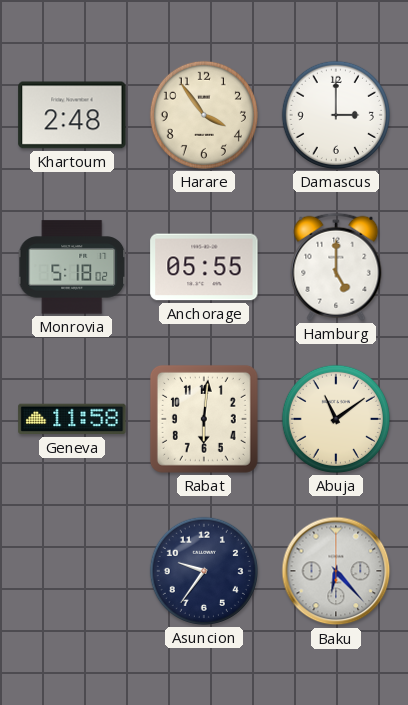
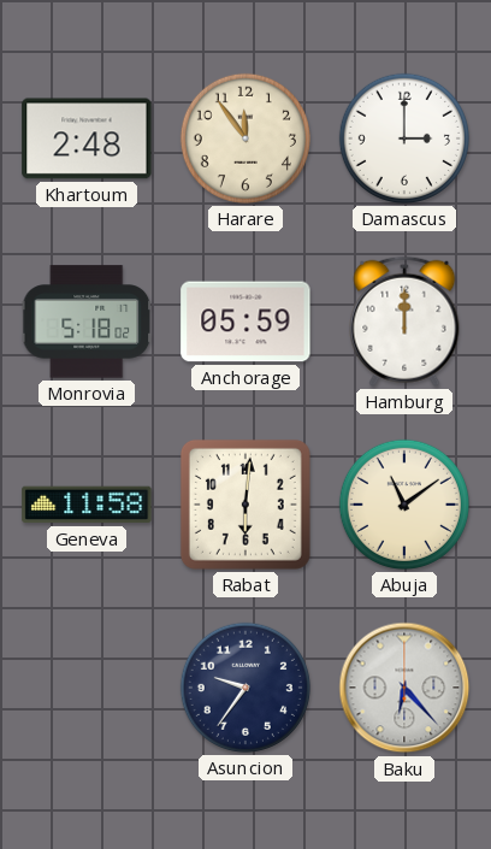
Harare: 3:54 -> 11:54 (245, 138)
Anchorage: 05:55 -> 05:59 (245, 322)
Hamburg: 5:00 -> 12:00 (404, 322)
